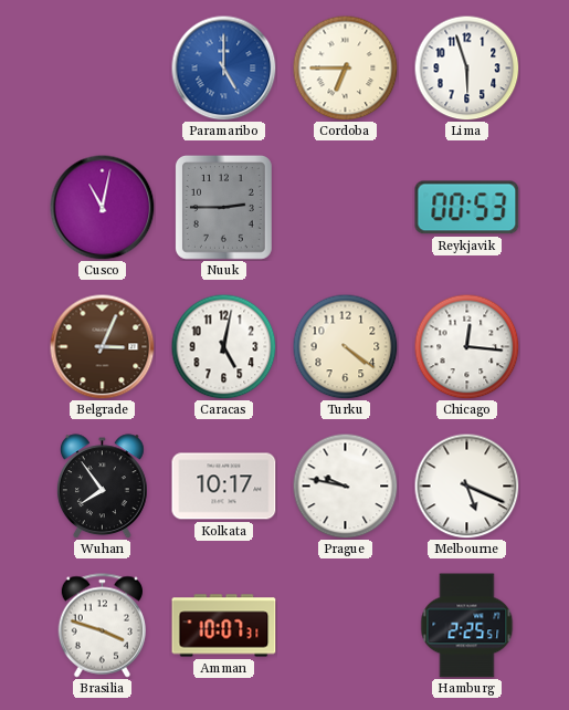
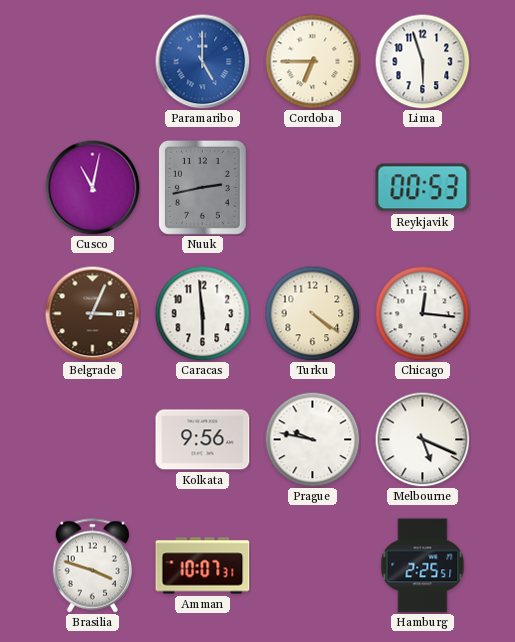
Nuuk: 2:45 -> 2:43 (202, 187)
Caracas: 5:02 -> 5:59 (202, 313)
Wuhan: 7:54 -> none (102, 487)
Kolkata: 10:17 -> 9:56 (203, 440)
